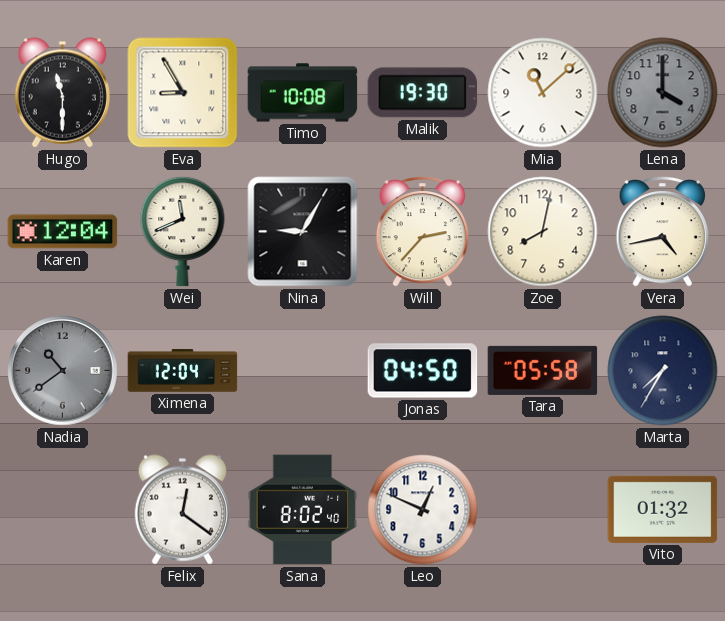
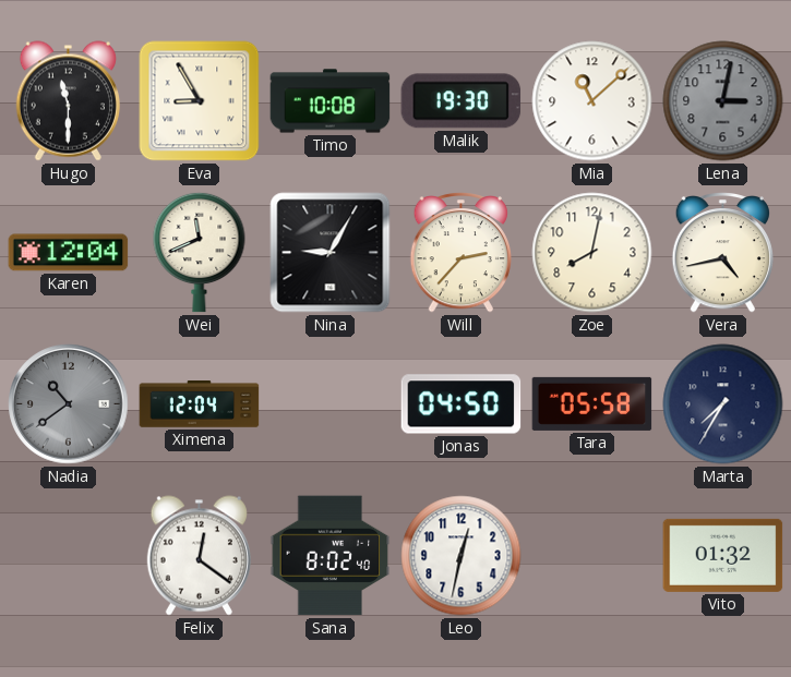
Lena: 4:00 -> 3:02 (723, 101)
Leo: 12:49 -> 12:32 (462, 556)
